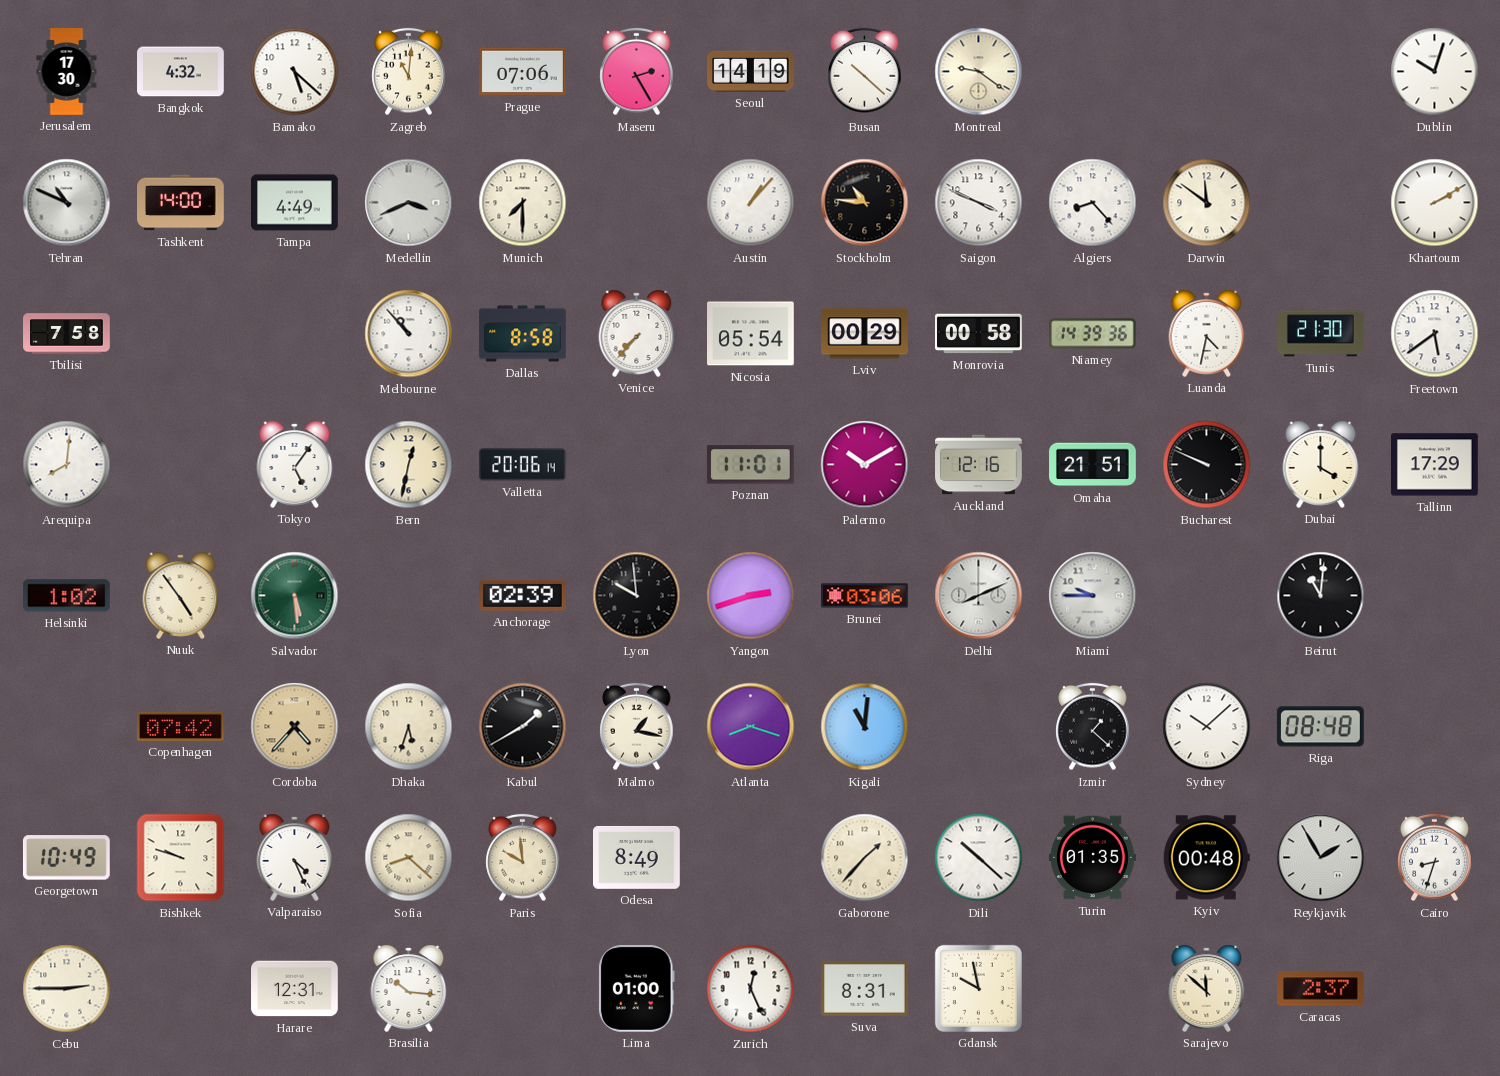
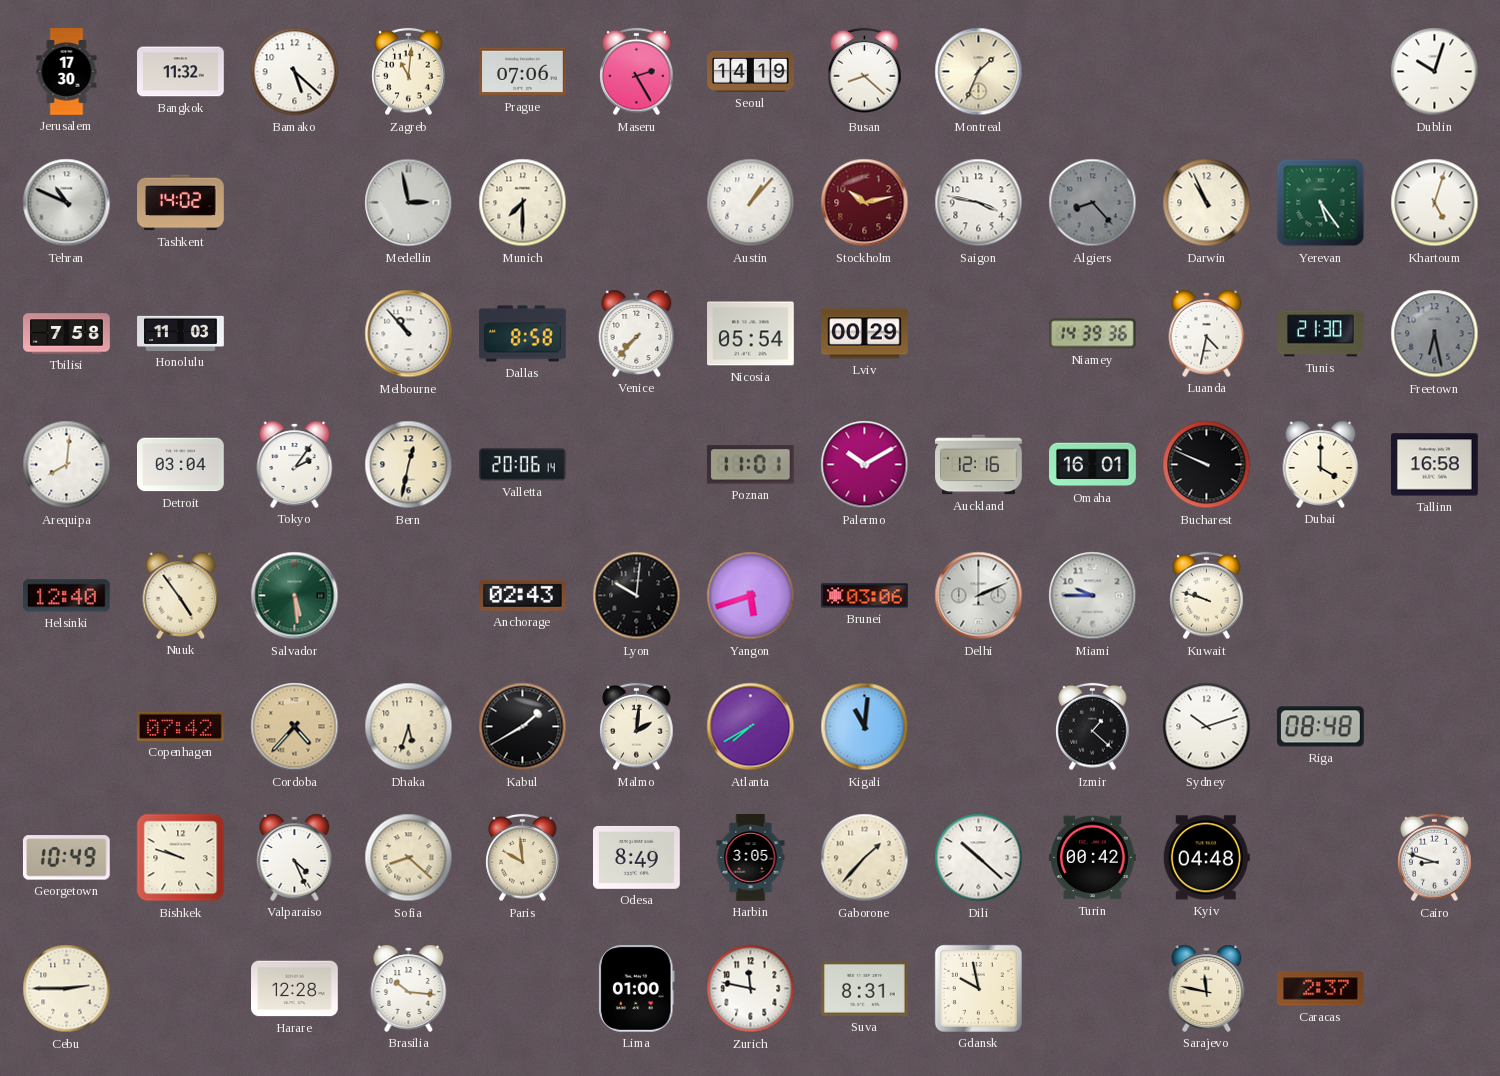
Bangkok: 4:32 -> 11:32 (181, 72)
Busan: 10:22 -> 8:22 (865, 72)
Montreal: 9:21 -> 1:34 (979, 72)
Tashkent: 14:00 -> 14:02 (181, 203)
Tampa: 4:49 -> none (295, 203)
Medellin: 3:41 -> 2:58 (409, 203)
Stockholm: 10:46 -> 10:13 (865, 203)
Stockholm dial: black -> burgundy (865, 203)
Saigon: 3:49 -> 3:47 (979, 203)
Algiers dial: white -> grey (1093, 203)
Darwin: 11:51 -> 10:56 (1207, 203)
Yerevan: none -> 5:24 (1321, 203)
Khartoum: 2:10 -> 5:03 (1435, 203)
Honolulu: none -> 11:03 (181, 333)
Monrovia: 00:58 -> none (979, 334)
Freetown: 5:39 -> 6:28 (1435, 334)
Freetown dial: white -> grey (1435, 334)
Detroit: none -> 03:04 (181, 465)
Tokyo: 5:06 -> 2:06 (295, 464)
Omaha: 21:51 -> 16:01 (1093, 465)
Tallinn: 17:29 -> 16:58 (1435, 465)
Helsinki: 1:02 -> 12:40 (67, 596)
Anchorage: 02:39 -> 02:43 (523, 595)
Lyon: 9:59 -> 10:01 (637, 596)
Yangon: 2:42 -> 5:42 (751, 596)
Delhi: 8:11 -> 2:11 (979, 596)
Kuwait: none -> 9:48 (1207, 596)
Beirut: 11:01 -> none (1321, 596)
Malmo: 1:17 -> 2:01 (637, 727)
Atlanta: 8:18 -> 7:40 (751, 727)
Sydney: 10:08 -> 10:12 (1207, 727)
Harbin: none -> 3:05 (751, 858)
Turin: 01:35 -> 00:42 (1093, 858)
Kyiv: 00:48 -> 04:48 (1206, 858)
Reykjavik: 1:55 -> none (1321, 858)
Cairo: 8:33 -> 8:48 (1435, 858)
Harare: 12:31 -> 12:28 (295, 989)
Zurich: 12:26 -> 11:47 (751, 989)
Sarajevo: 11:52 -> 11:47 (1207, 988)
